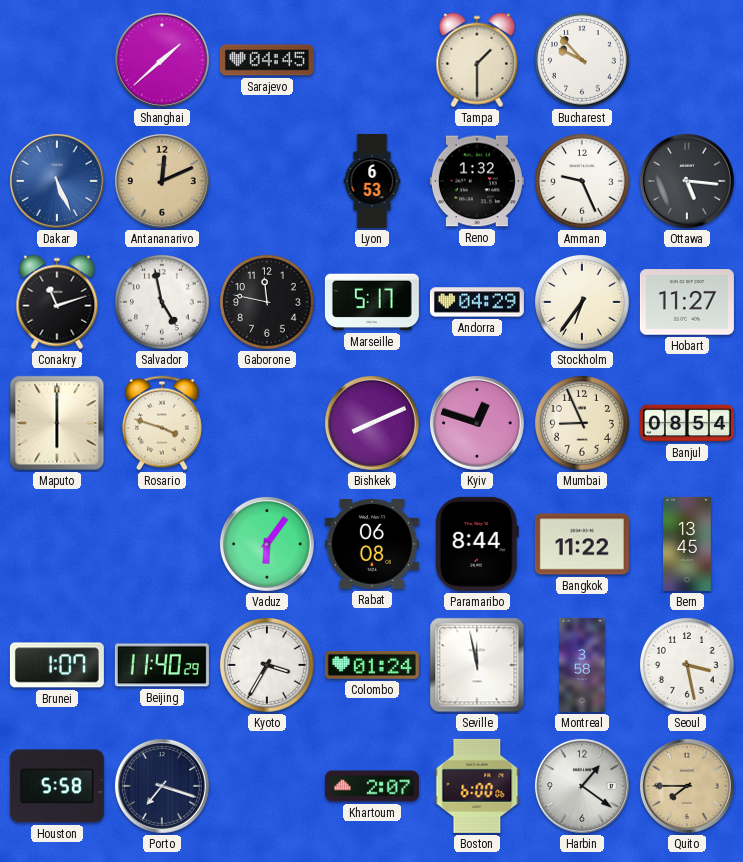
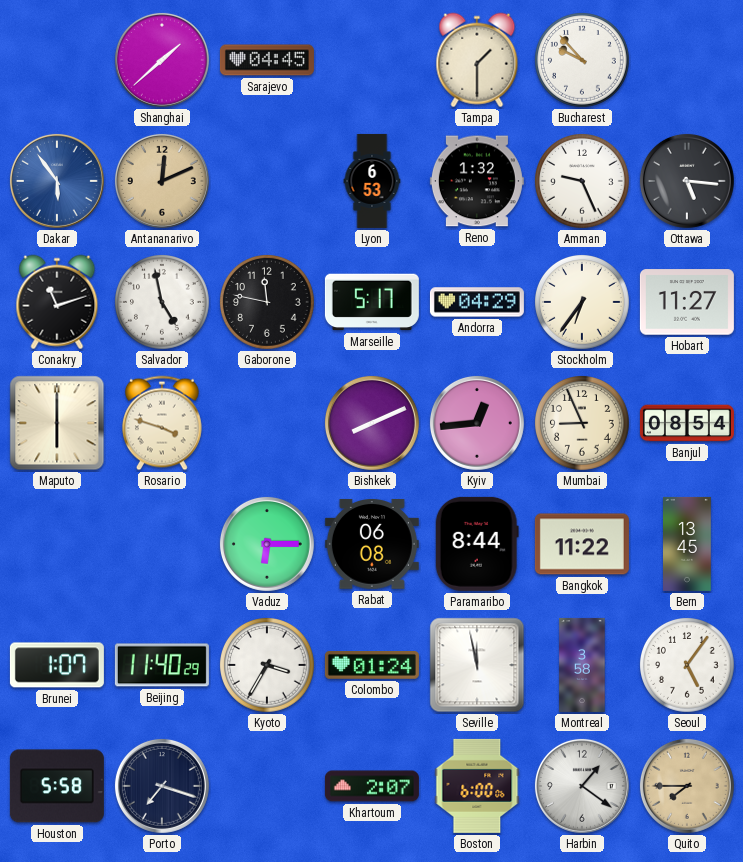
Dakar: 5:26 -> 5:54 (57, 181)
Kyiv: 12:48 -> 12:44 (477, 423)
Vaduz: 6:06 -> 6:15 (267, 544)
Seoul: 3:28 -> 5:06 (688, 666)
